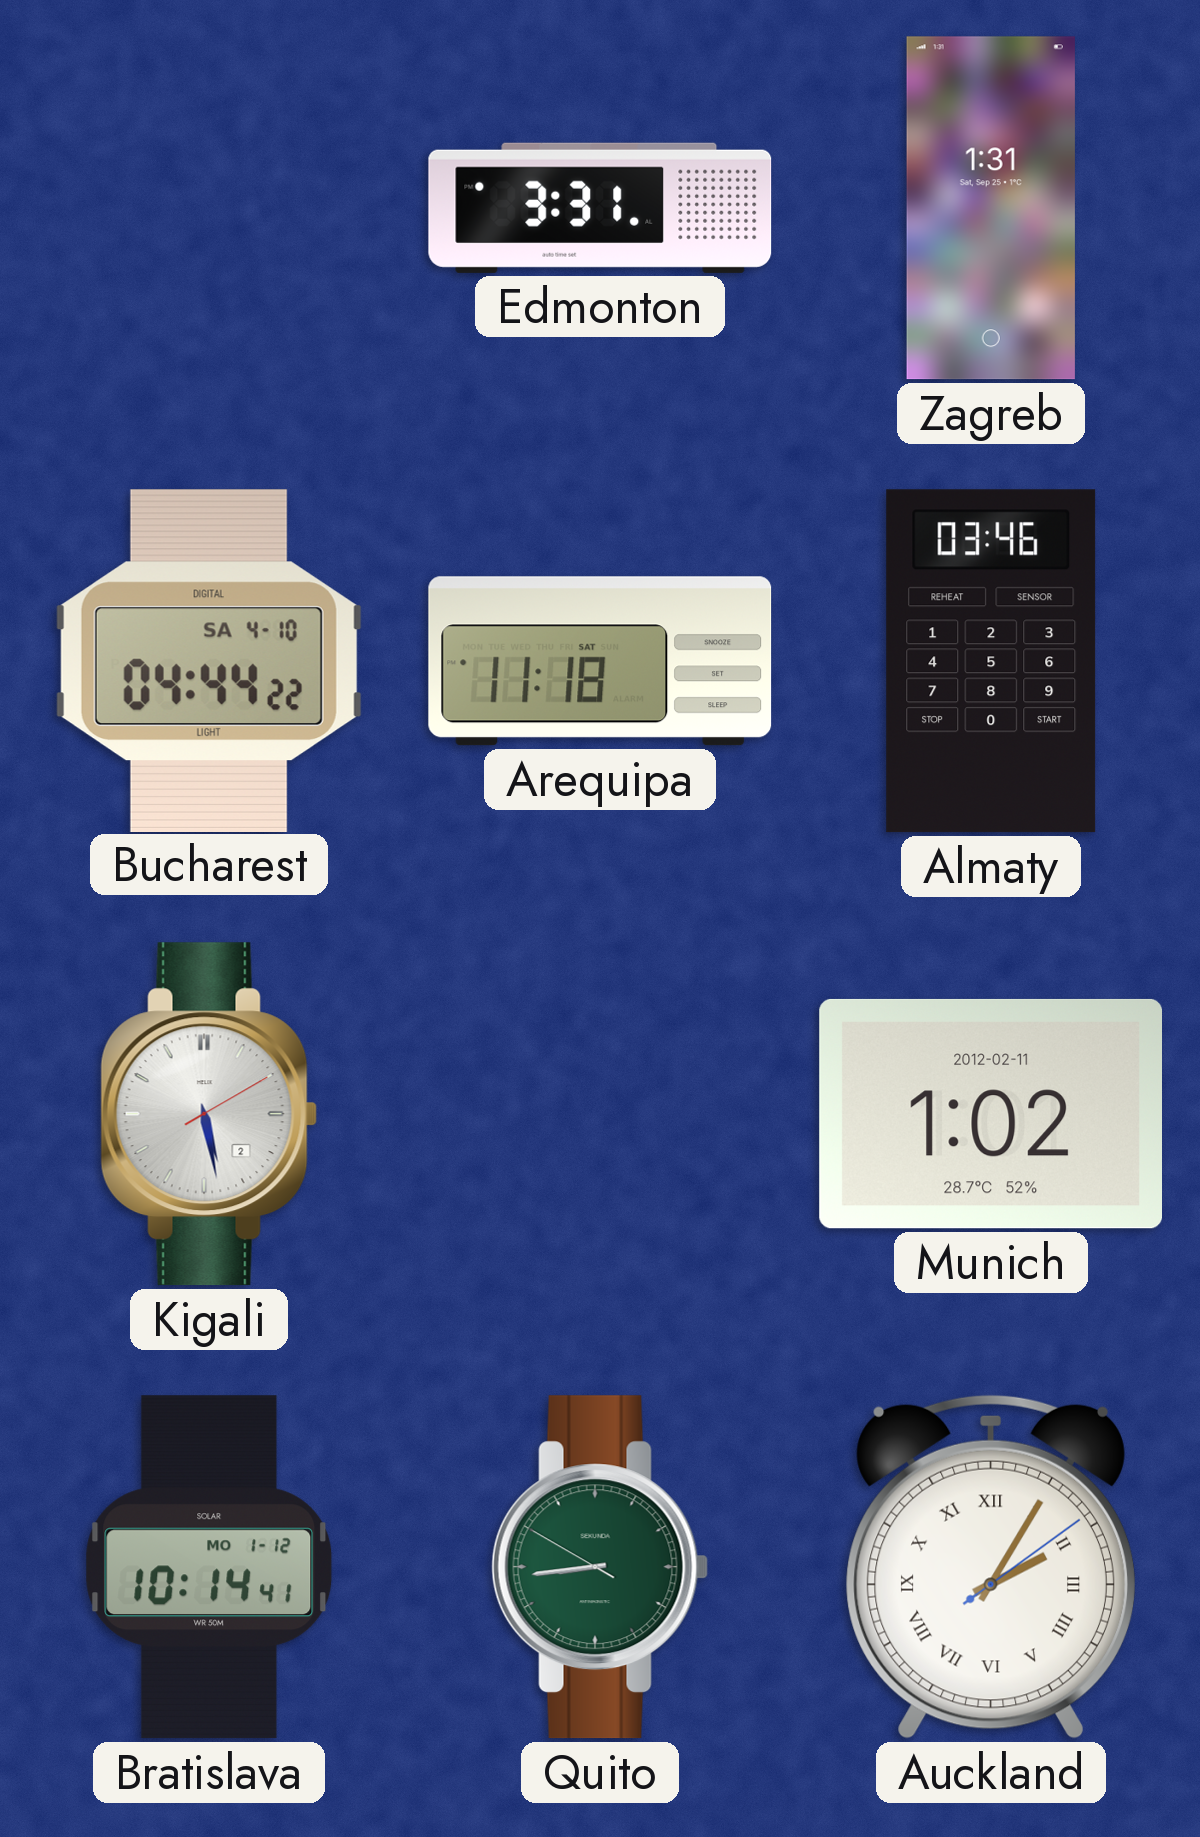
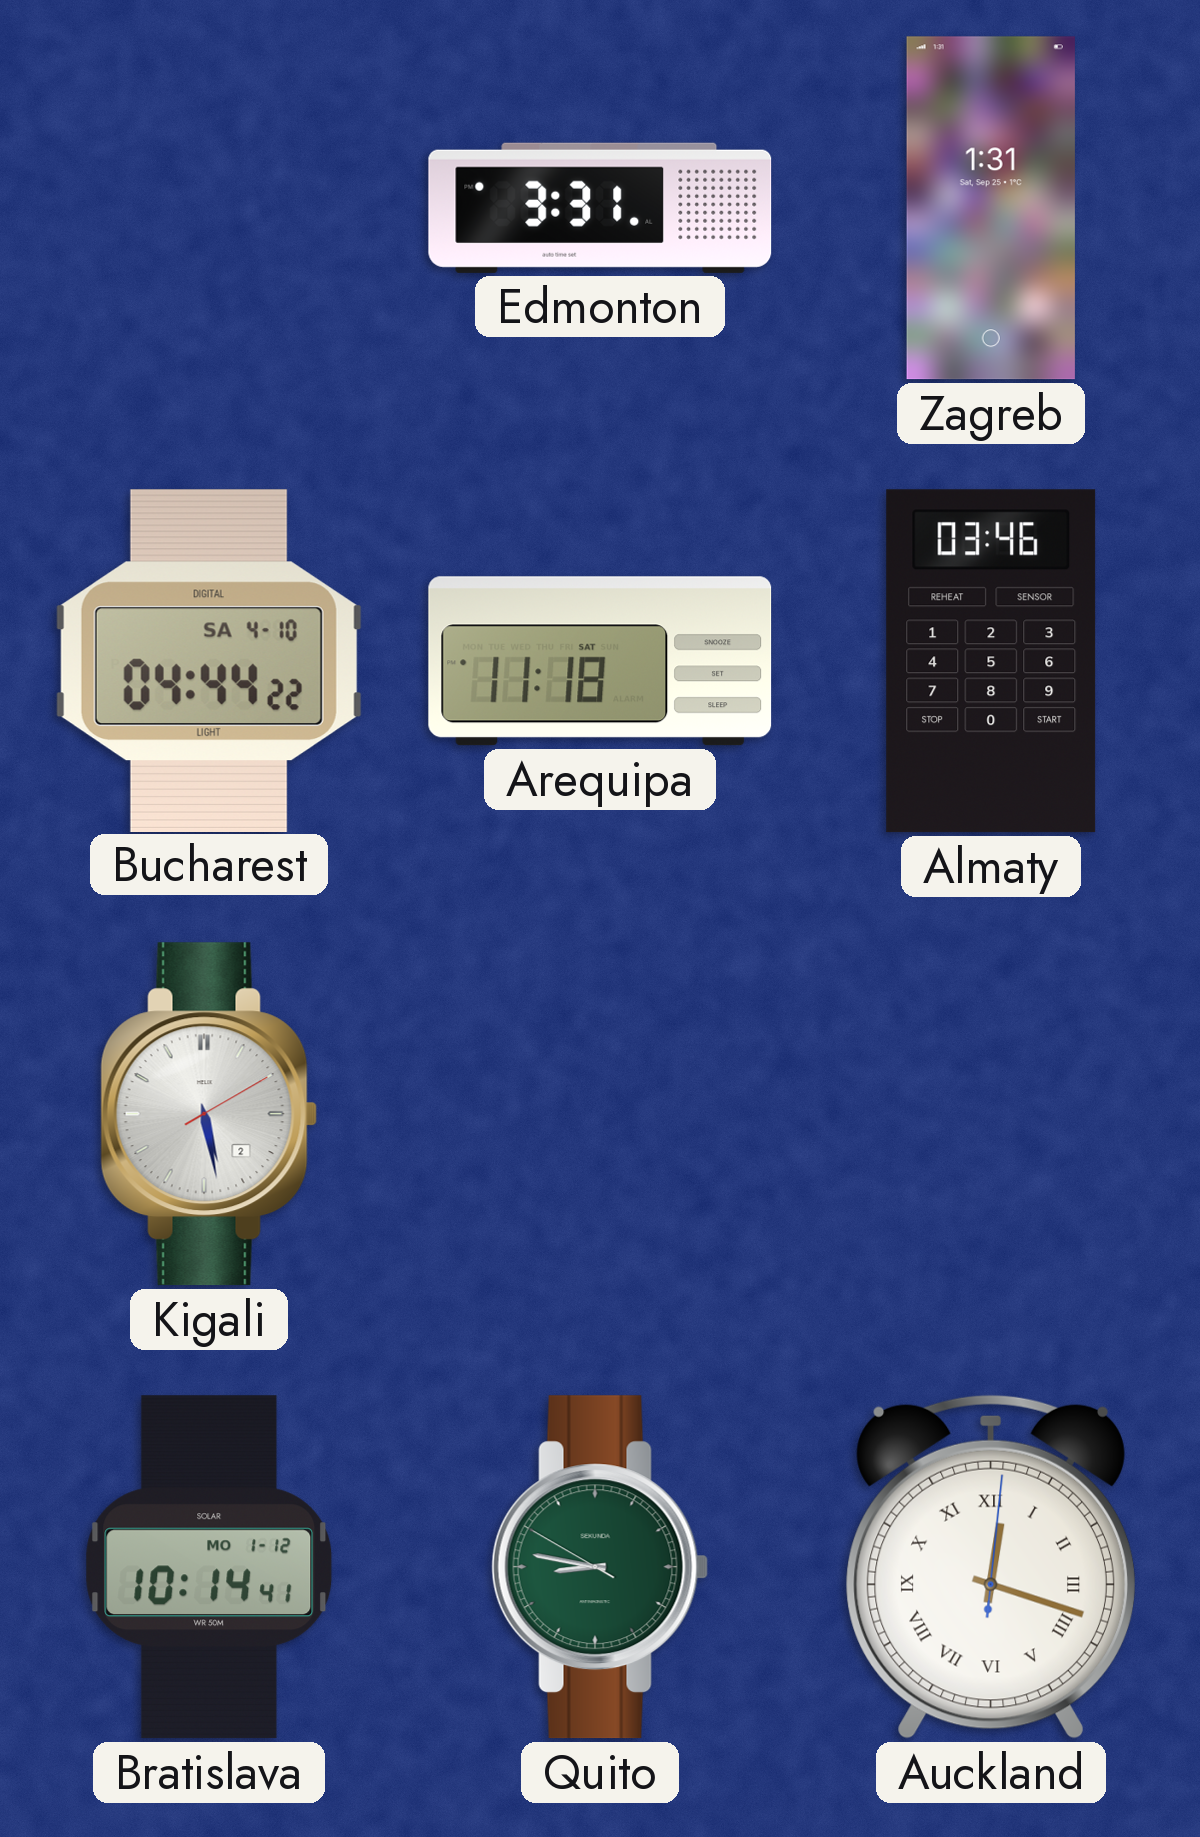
Munich: 1:02 -> none (990, 1114)
Quito: 8:43 -> 8:46 (600, 1567)
Auckland: 2:05 -> 12:18 (991, 1567)
